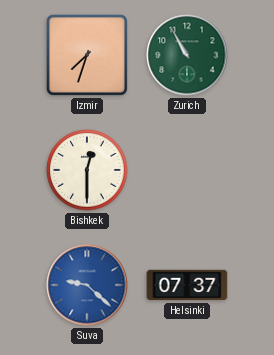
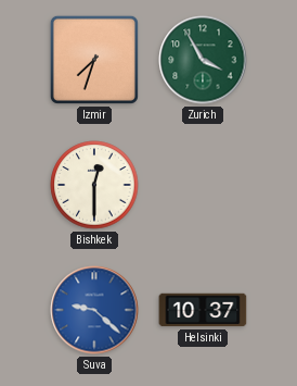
Zurich: 10:55 -> 3:55 (203, 60)
Helsinki: 07:37 -> 10:37 (203, 310)
